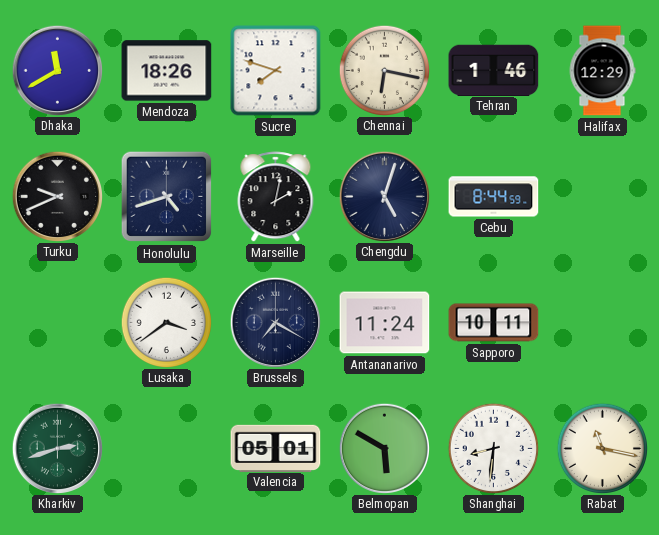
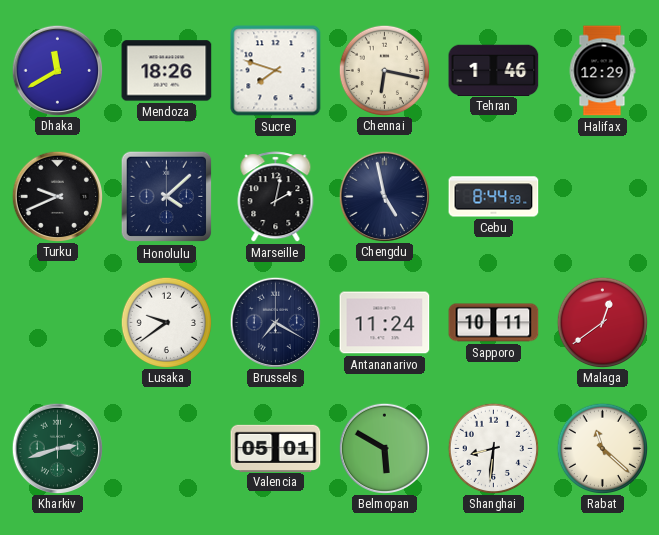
Honolulu: 4:42 -> 4:08 (167, 197)
Chengdu: 5:03 -> 4:58 (384, 196)
Lusaka: 3:39 -> 9:39 (166, 322)
Malaga: none -> 12:39 (602, 322)
Rabat: 11:17 -> 11:22 (602, 448)
